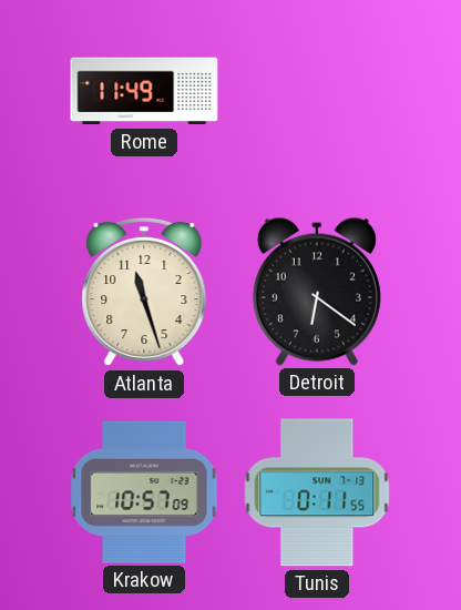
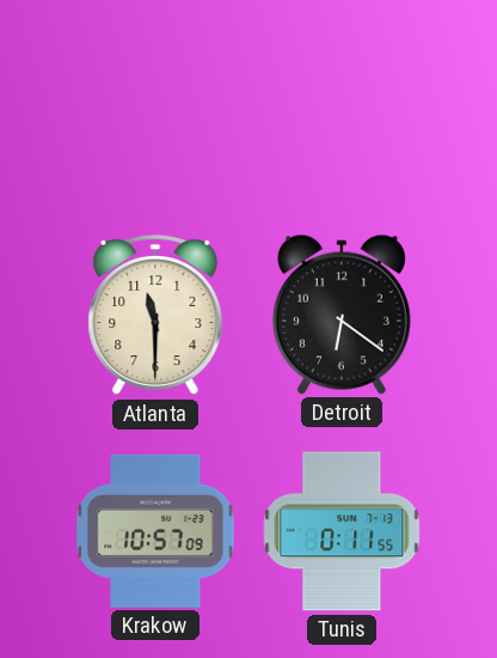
Rome: 11:49 -> none (144, 91)
Atlanta: 11:27 -> 11:30 (155, 315)
